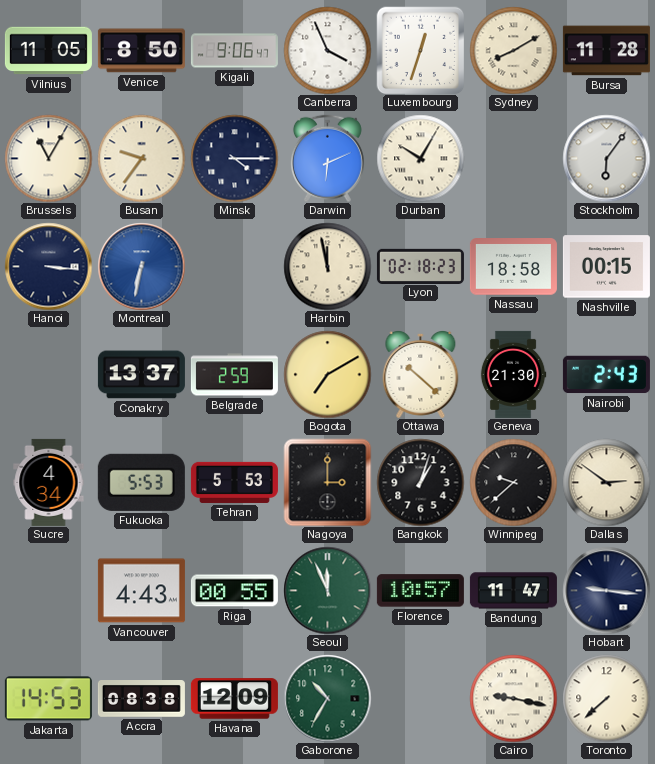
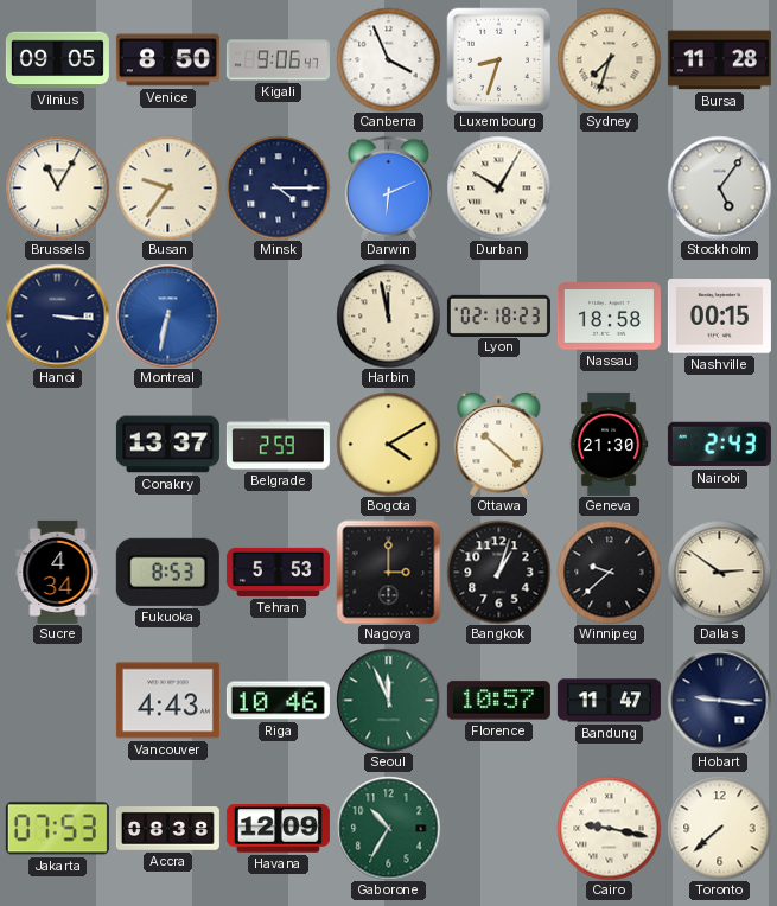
Vilnius: 11:05 -> 09:05 (57, 60)
Luxembourg: 12:33 -> 8:33 (498, 59)
Sydney: 8:10 -> 7:33 (609, 59)
Stockholm: 6:06 -> 5:06 (719, 187)
Bogota: 7:10 -> 4:10 (388, 444)
Fukuoka: 5:53 -> 8:53 (167, 572)
Riga: 00:55 -> 10:46 (278, 701)
Jakarta: 14:53 -> 07:53 (57, 829)
